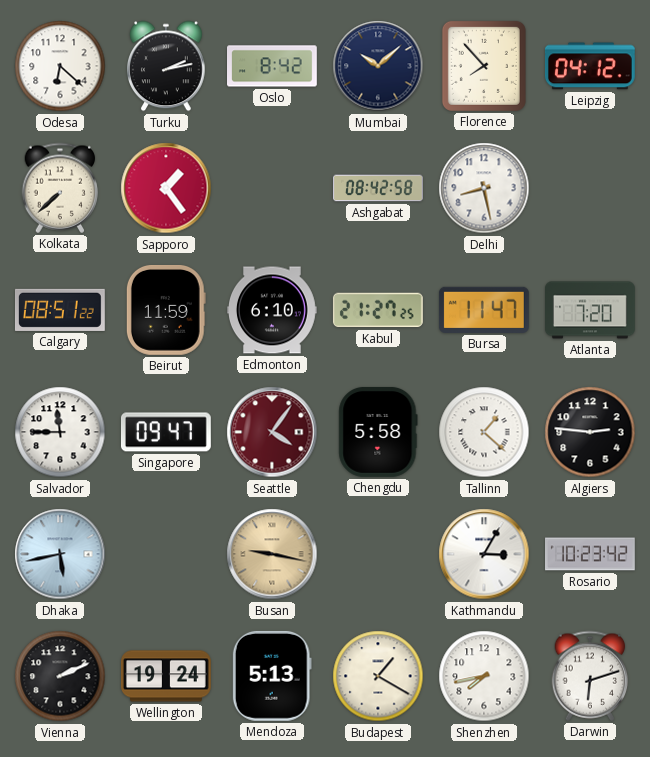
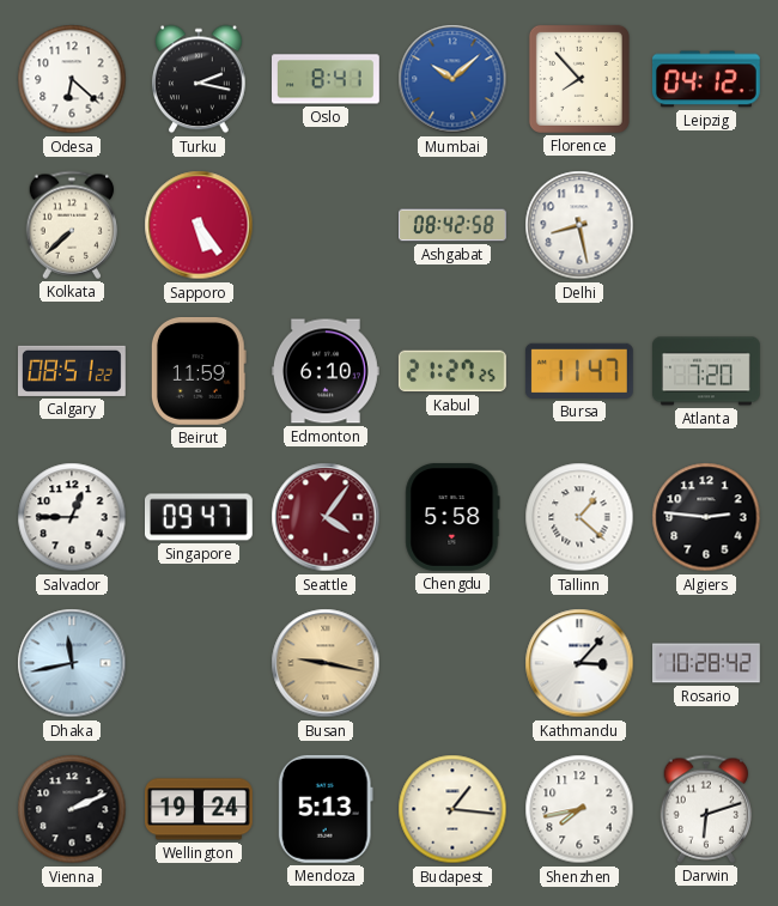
Turku: 2:13 -> 2:17 (200, 79)
Oslo: 8:42 -> 8:41 (327, 79)
Mumbai dial: navy -> blue (452, 79)
Sapporo: 1:24 -> 5:24 (199, 225)
Salvador: 11:45 -> 12:45 (72, 517)
Dhaka: 5:43 -> 11:43 (72, 663)
Kathmandu: 3:05 -> 3:07 (579, 663)
Rosario: 10:23 -> 10:28 (707, 663)
Budapest: 1:20 -> 1:16 (452, 809)
